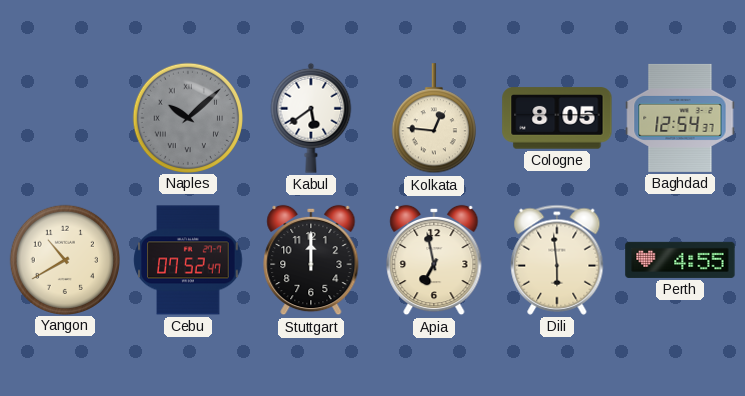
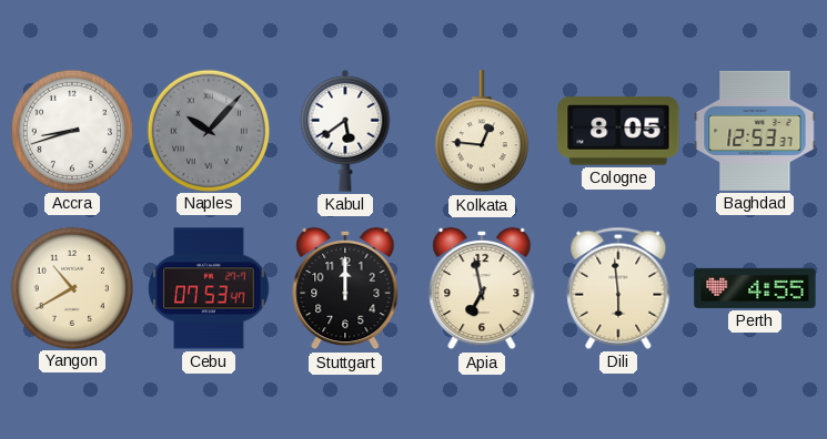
Accra: none -> 8:42 (71, 130)
Naples: 10:08 -> 10:07 (208, 130)
Baghdad: 12:54 -> 12:53 (755, 131)
Cebu: 07:52 -> 07:53 (209, 288)
